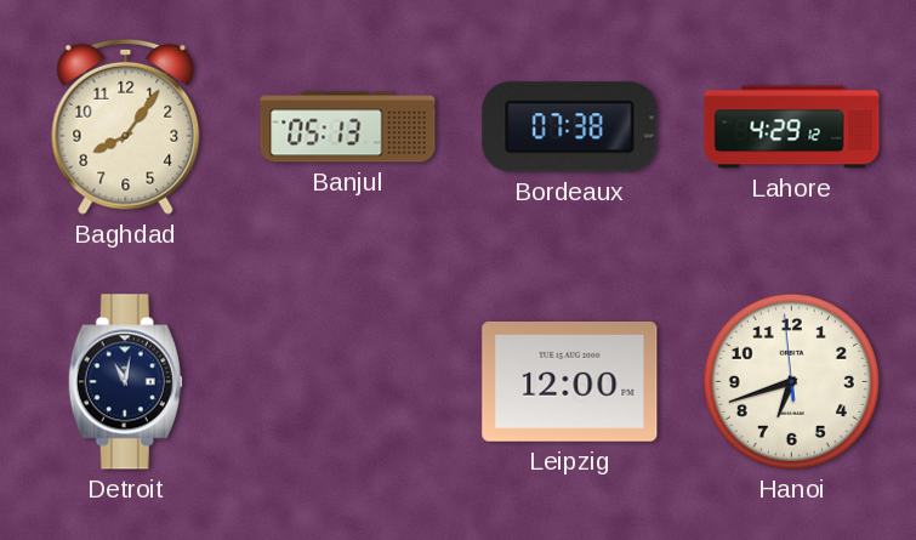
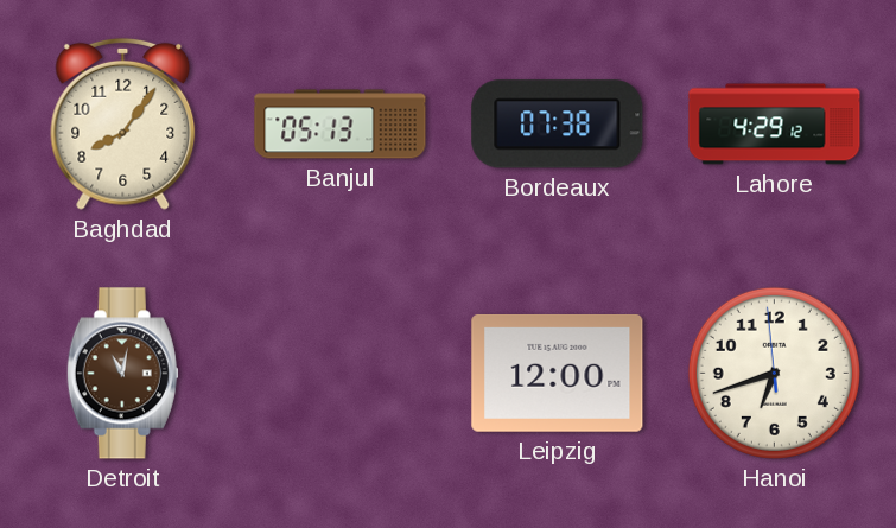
Detroit dial: navy -> brown (122, 374)
